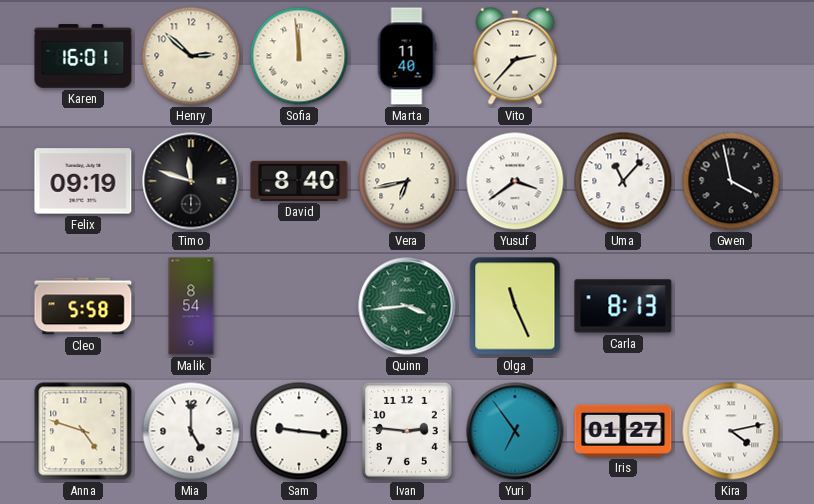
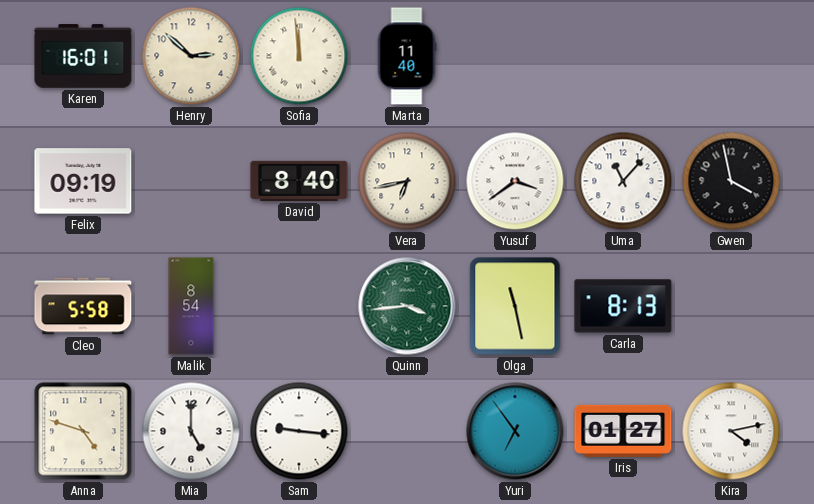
Vito: 2:37 -> none (515, 56)
Timo: 11:48 -> none (191, 181)
Olga: 11:26 -> 11:28 (515, 306)
Ivan: 2:46 -> none (407, 431)
